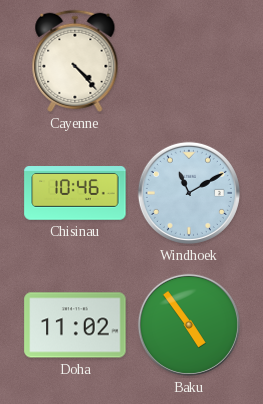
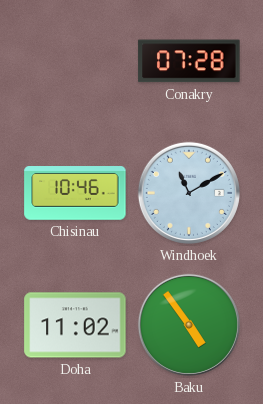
Cayenne: 4:23 -> none (75, 61)
Conakry: none -> 07:28 (189, 61)
